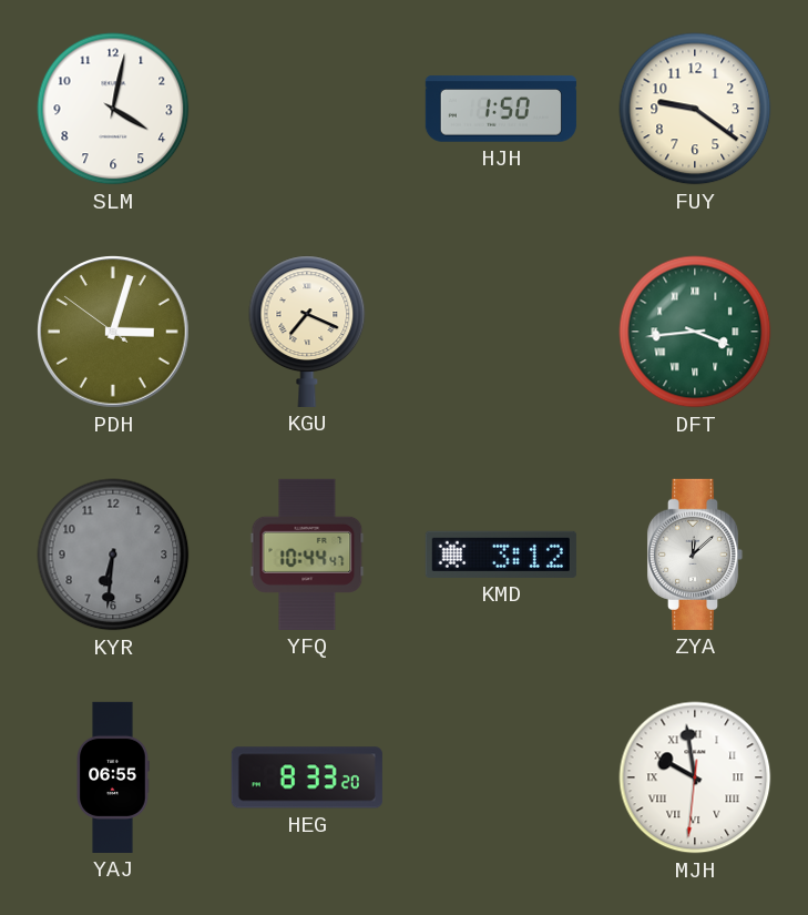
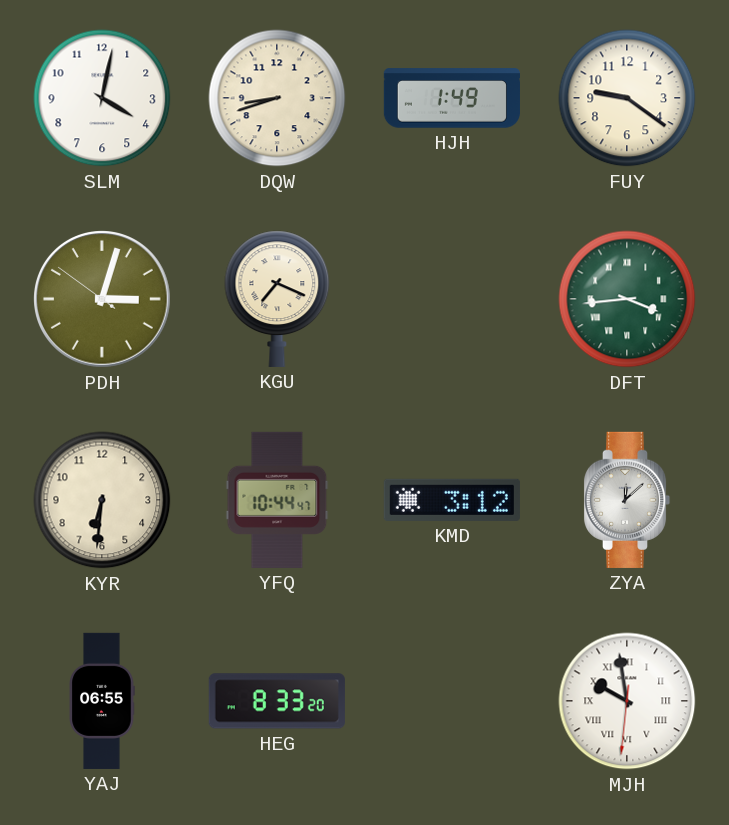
DQW: none -> 8:42 (277, 98)
HJH: 1:50 -> 1:49 (452, 98)
KYR dial: grey -> cream (102, 500)
